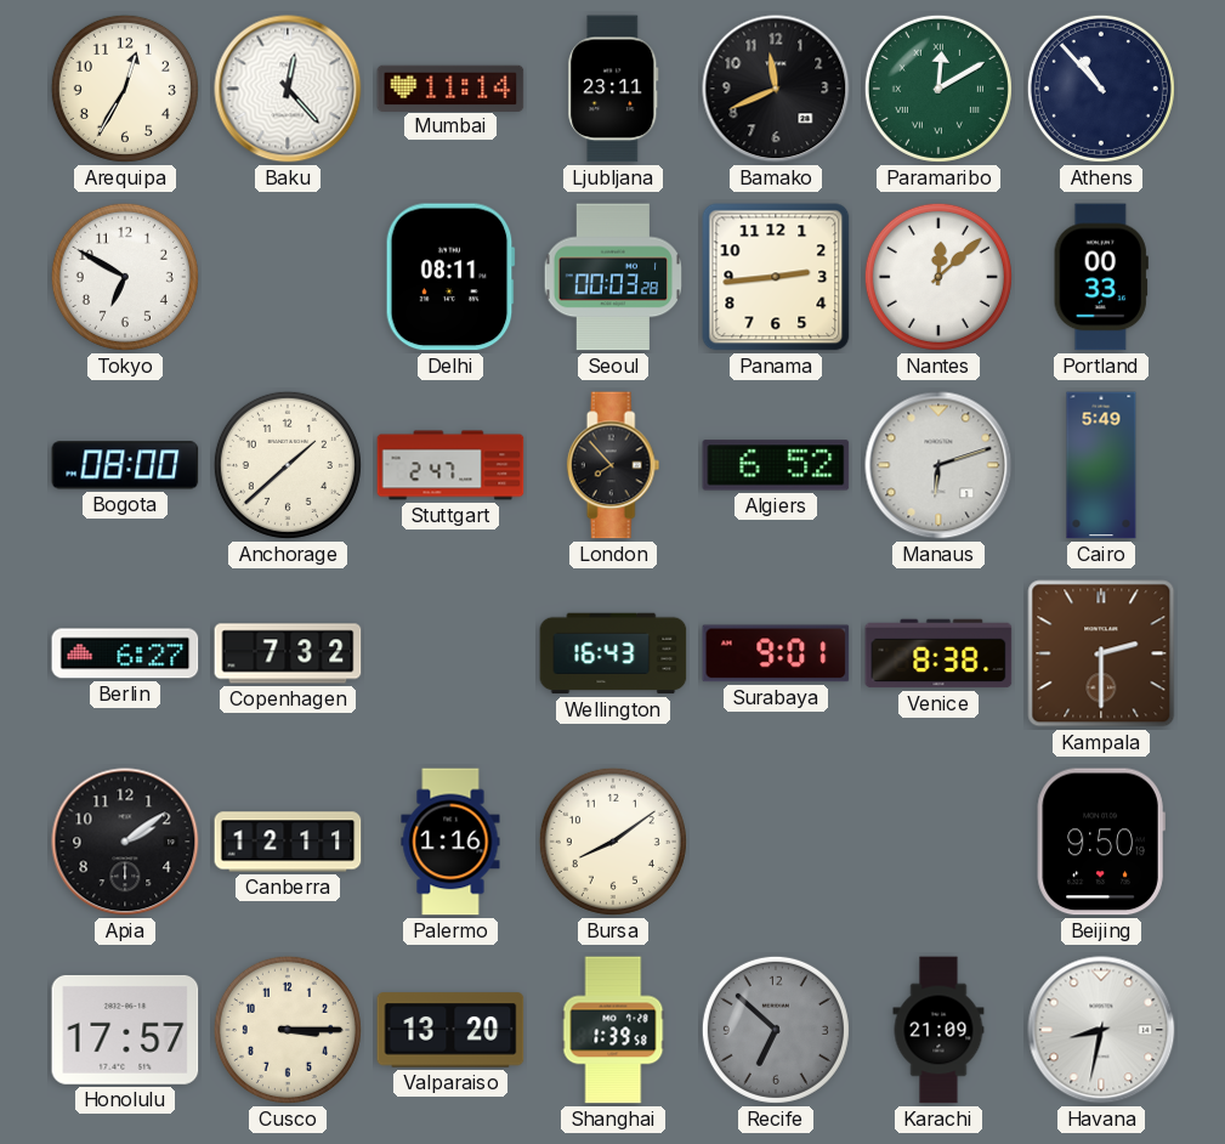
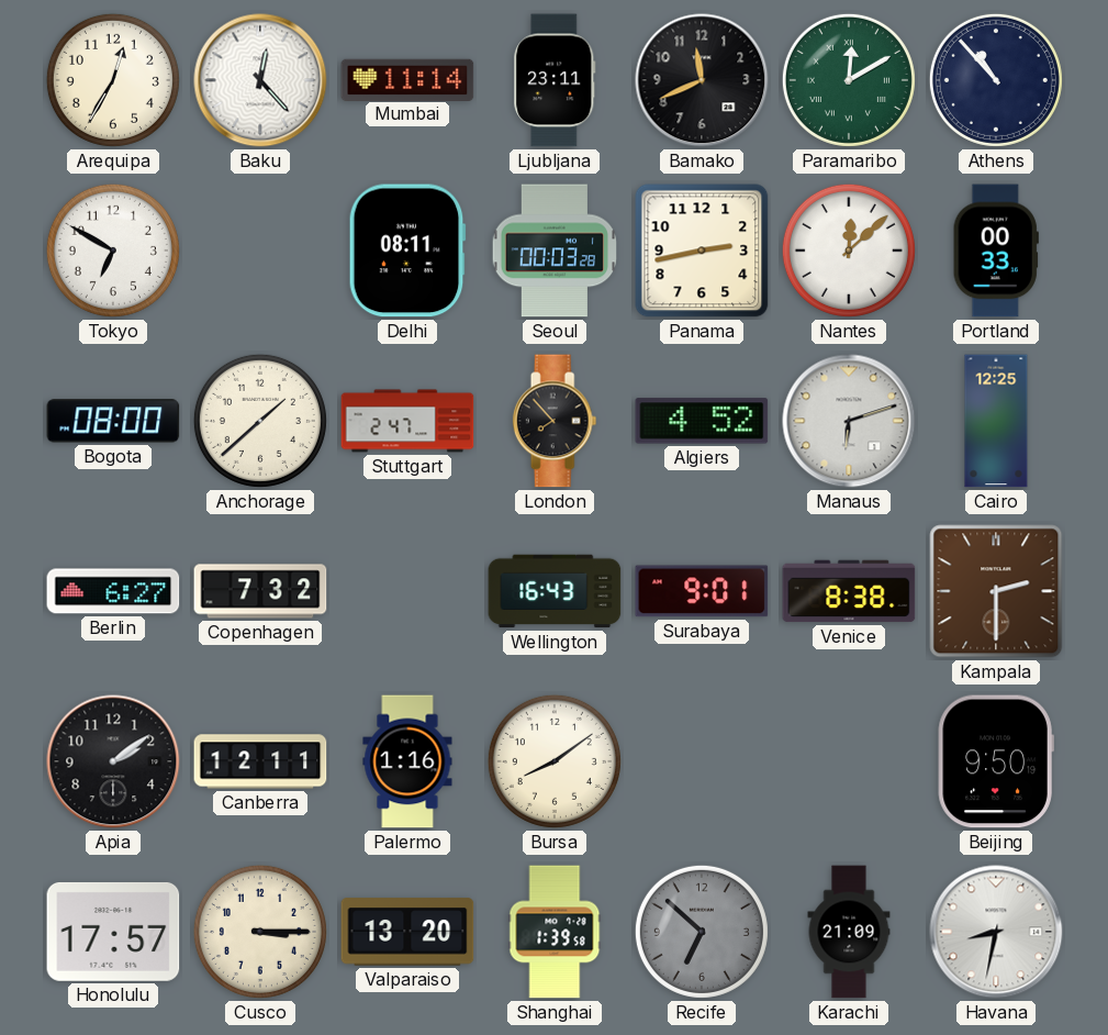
Panama: 2:44 -> 2:43 (702, 251)
Algiers: 6:52 -> 4:52 (702, 421)
Cairo: 5:49 -> 12:25 (996, 421)
